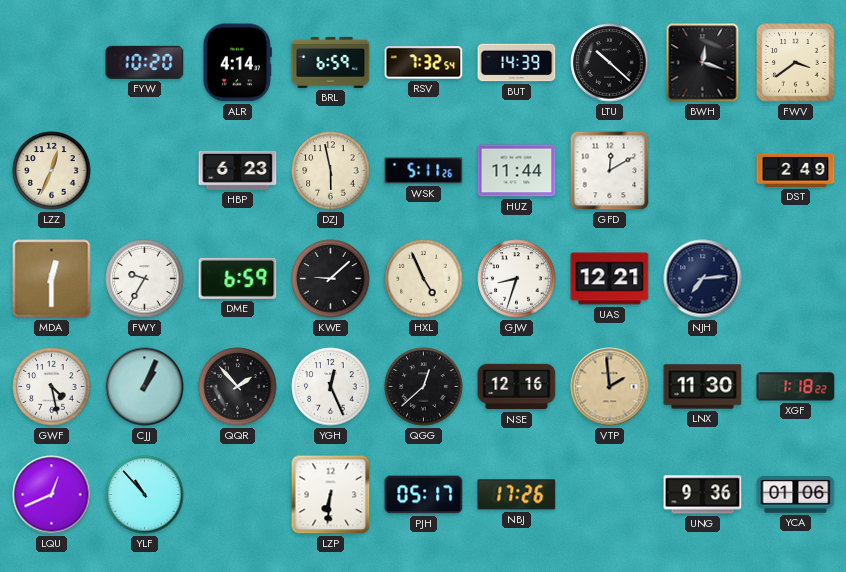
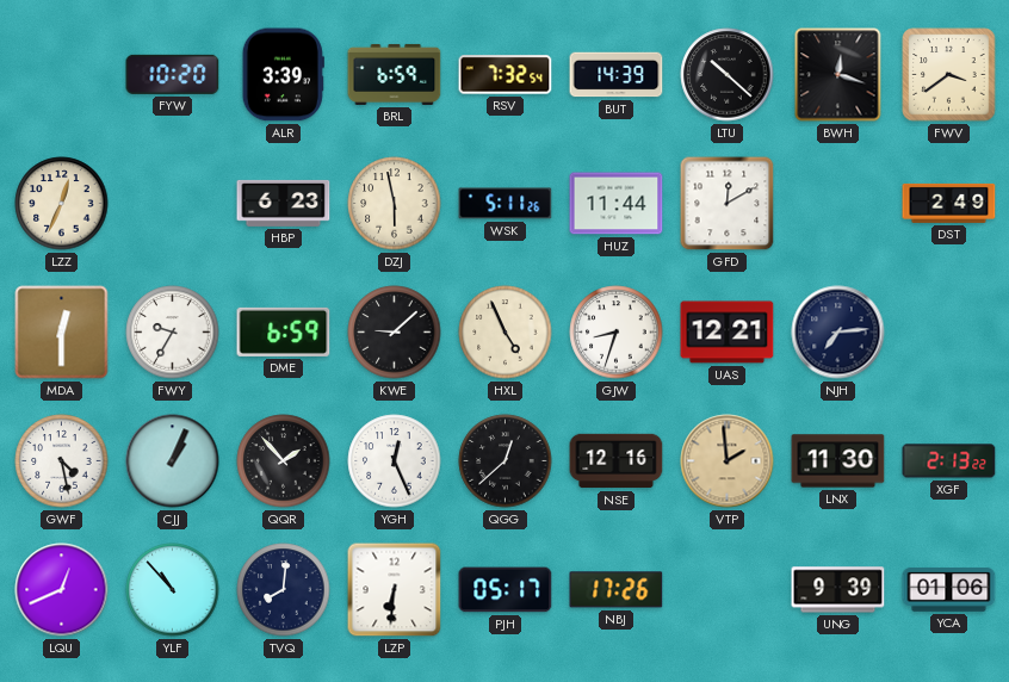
ALR: 4:14 -> 3:39 (283, 75)
XGF: 1:18 -> 2:13 (949, 461)
TVQ: none -> 8:01 (284, 590)
UNG: 9:36 -> 9:39 (838, 590)
